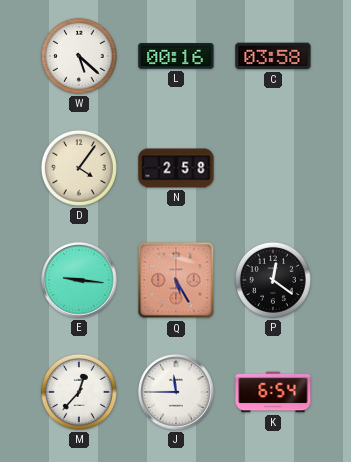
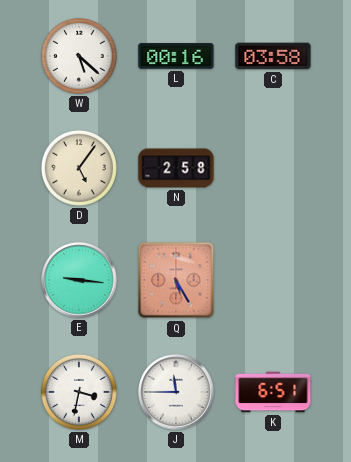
D: 4:06 -> 5:06 (79, 168)
P: 12:21 -> none (273, 280)
M: 12:37 -> 3:32 (79, 392)
K: 6:54 -> 6:51 (273, 392)
